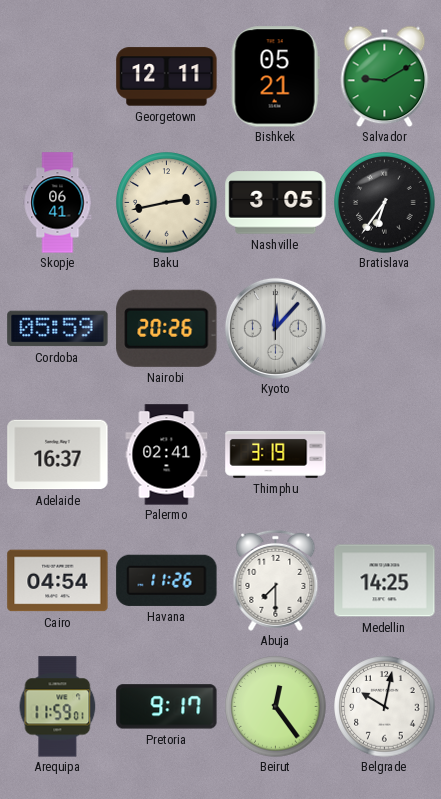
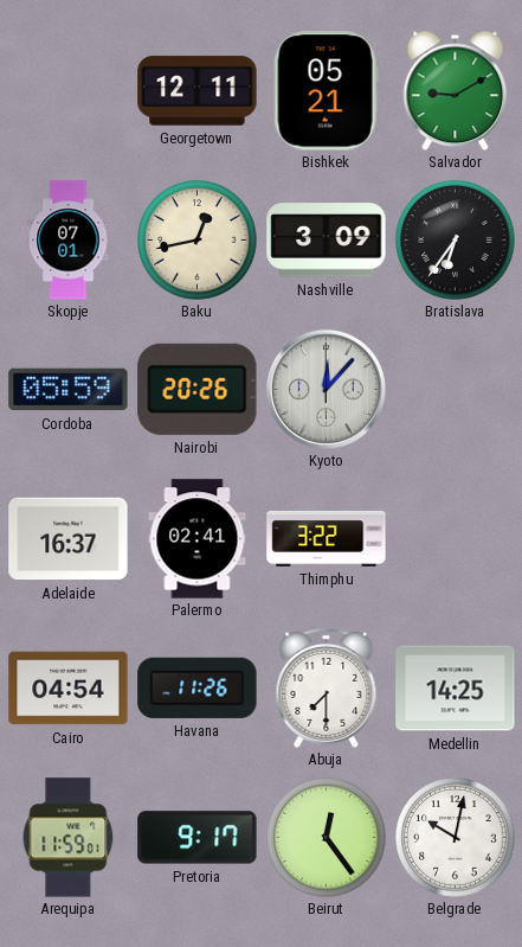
Skopje: 06:41 -> 07:01 (69, 241)
Baku: 2:43 -> 12:43 (198, 241)
Nashville: 3:05 -> 3:09 (327, 241)
Thimphu: 3:19 -> 3:22 (327, 538)
